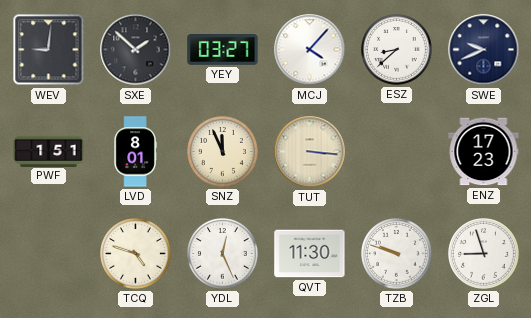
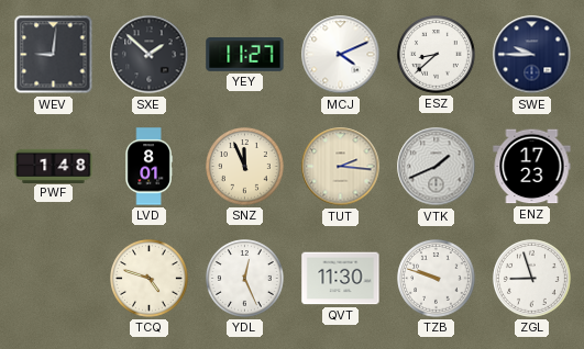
YEY: 03:27 -> 11:27 (245, 55)
MCJ: 4:07 -> 4:11 (341, 55)
SWE: 9:41 -> 9:45 (532, 55)
PWF: 1:51 -> 1:48 (54, 166)
TUT: 3:16 -> 2:16 (341, 167)
VTK: none -> 1:41 (437, 167)
